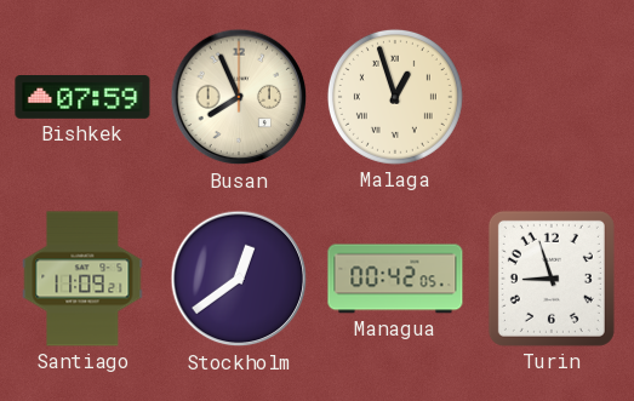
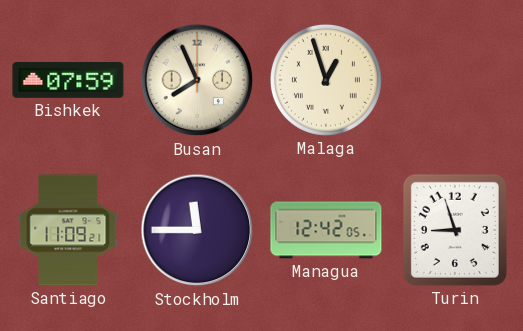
Stockholm: 12:39 -> 11:45 (197, 230)
Managua: 00:42 -> 12:42 (326, 230)
